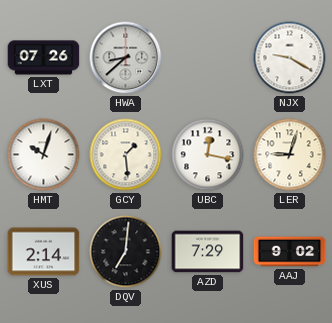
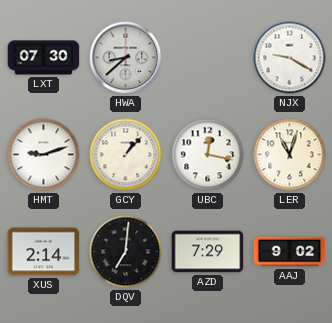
LXT: 07:26 -> 07:30 (44, 58)
HMT: 10:03 -> 9:12 (44, 155)
GCY: 1:29 -> 1:07 (126, 155)
LER: 9:03 -> 11:03 (290, 155)
